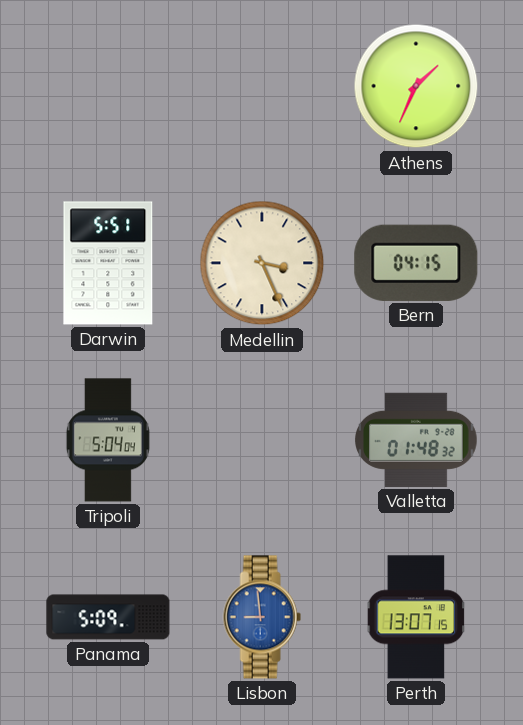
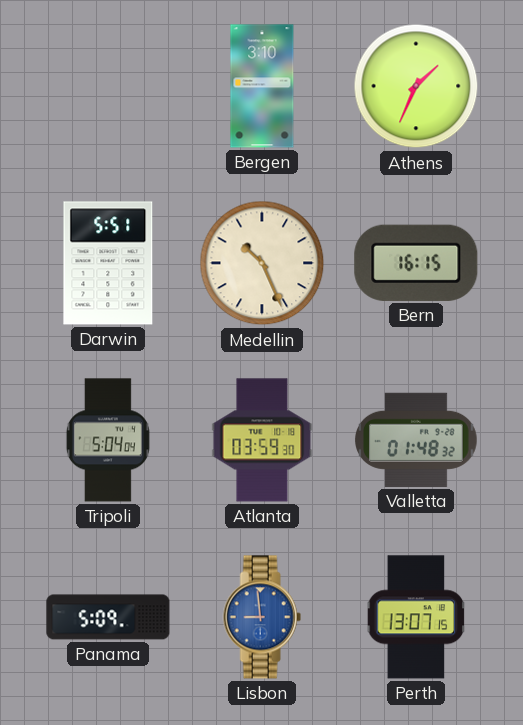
Bergen: none -> 3:10 (262, 86)
Medellin: 3:26 -> 10:26 (262, 263)
Bern: 04:15 -> 16:15 (416, 263)
Atlanta: none -> 03:59 (262, 440)
